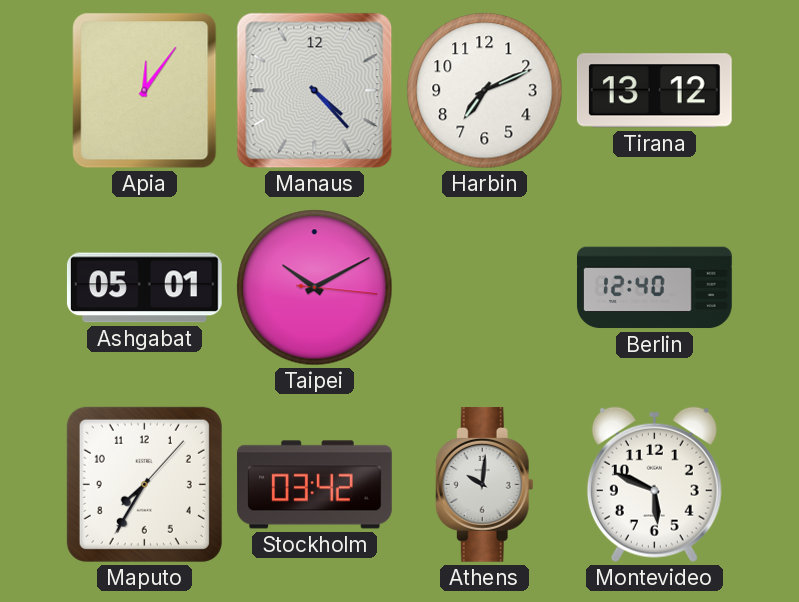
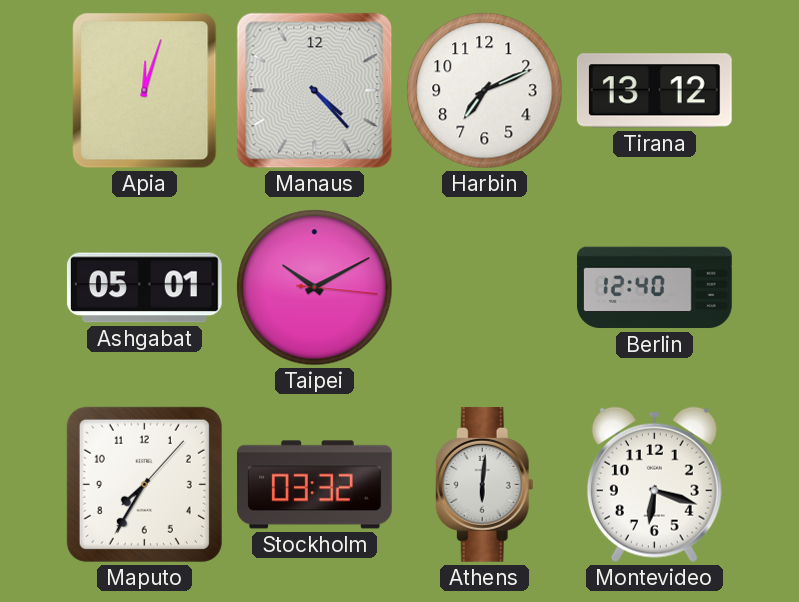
Apia: 12:06 -> 12:03 (145, 91)
Stockholm: 03:42 -> 03:32 (315, 485)
Athens: 10:01 -> 6:01 (484, 484)
Montevideo: 5:49 -> 6:18 (654, 485)
